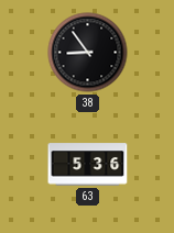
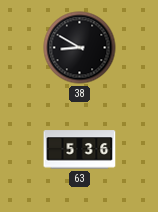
38: 8:54 -> 8:50 (80, 48)
